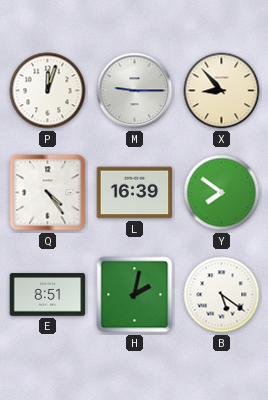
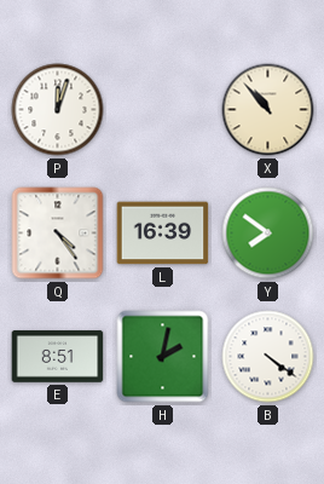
M: 9:15 -> none (135, 91)
X: 8:53 -> 10:53 (268, 110)
B: 5:21 -> 4:21 (268, 357)
